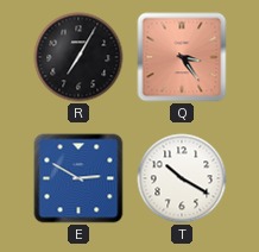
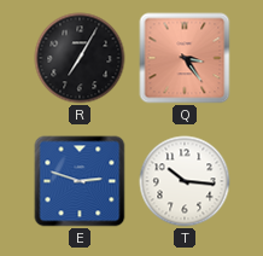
E: 2:50 -> 2:48 (80, 181)
T: 10:20 -> 10:16 (185, 181)
